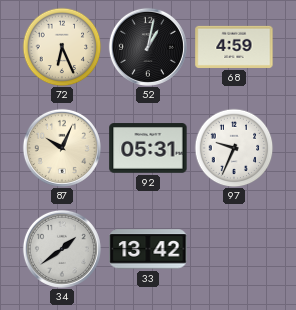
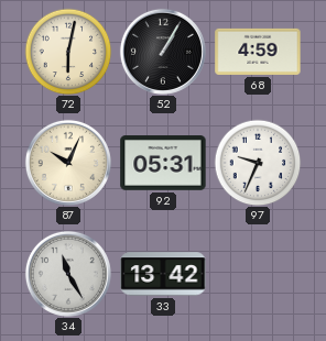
72: 6:26 -> 6:02 (68, 52)
52: 1:02 -> 1:05 (163, 52)
34: 1:39 -> 11:25 (68, 274)
